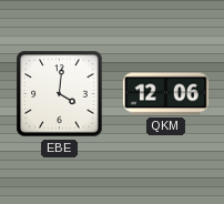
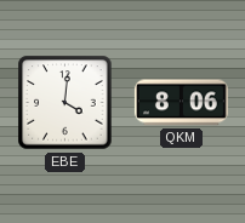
QKM: 12:06 -> 8:06 (181, 103)
